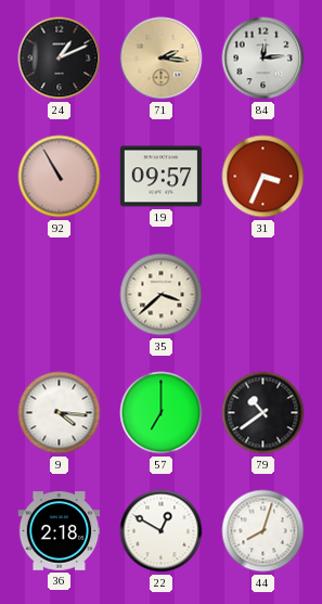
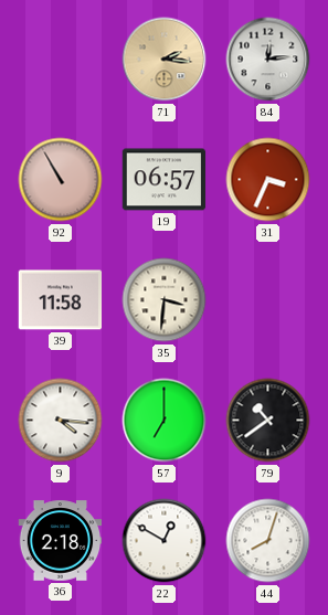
24: 1:11 -> none (60, 59)
19: 09:57 -> 06:57 (165, 180)
39: none -> 11:58 (61, 300)
35: 3:38 -> 3:31 (165, 300)
